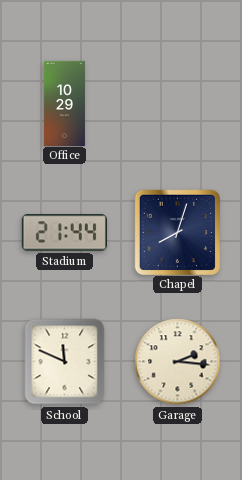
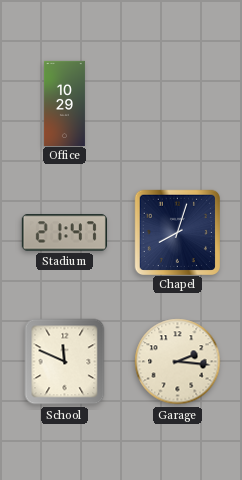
Stadium: 21:44 -> 21:47 (64, 233)
